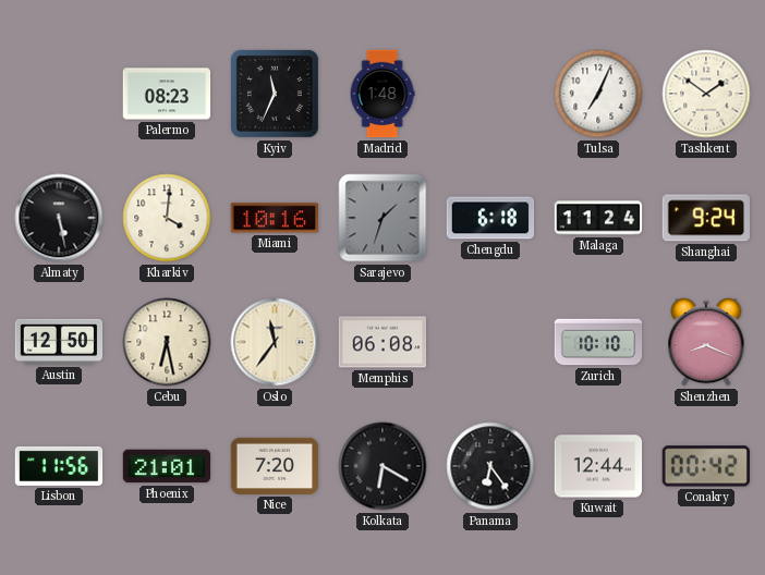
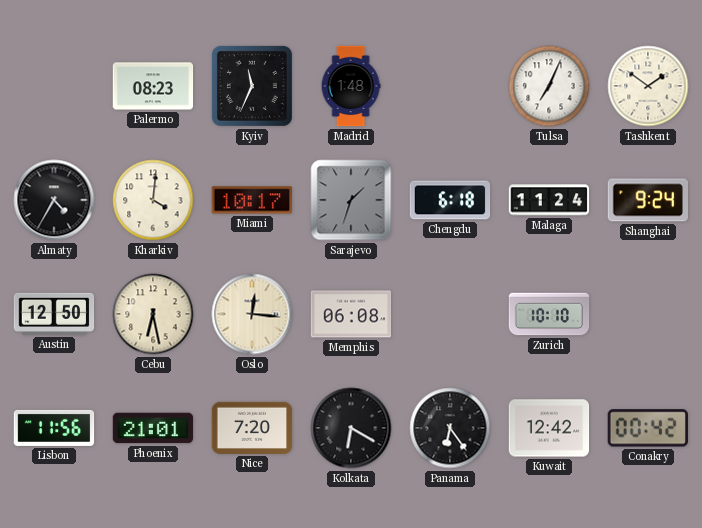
Almaty: 5:28 -> 4:35 (54, 200)
Miami: 10:16 -> 10:17 (251, 200)
Oslo: 11:36 -> 12:16 (252, 314)
Shenzhen: 8:19 -> none (706, 342)
Kuwait: 12:44 -> 12:42 (549, 428)
